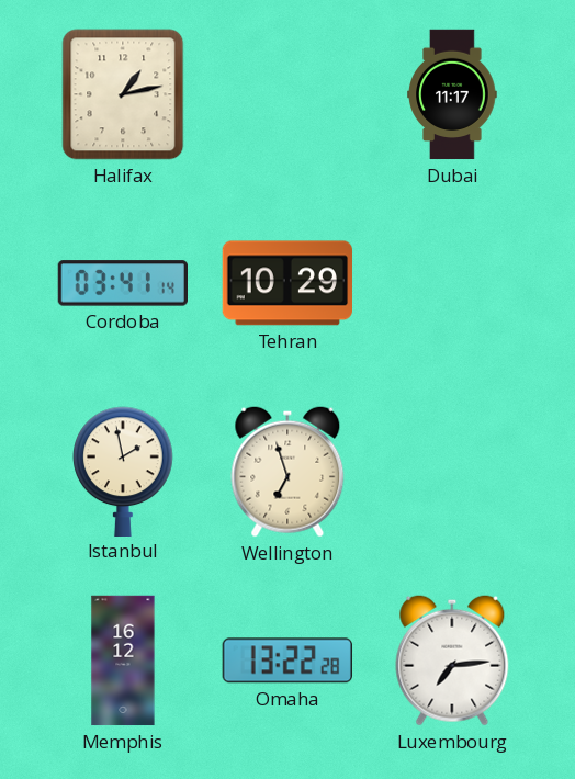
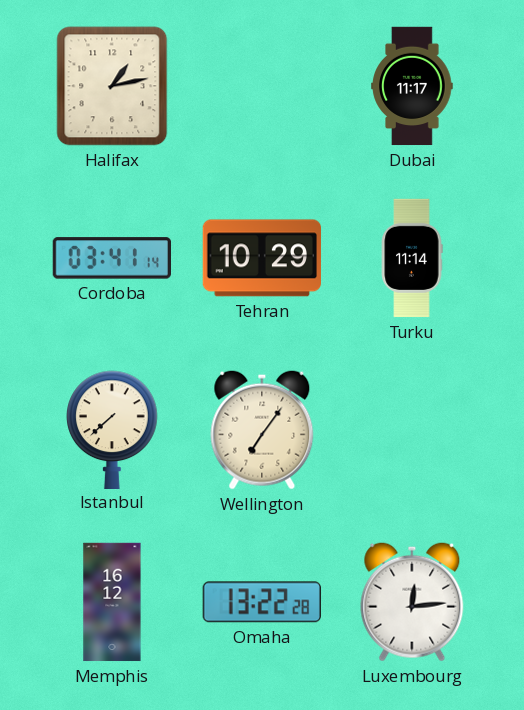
Turku: none -> 11:14 (412, 258)
Istanbul: 1:58 -> 7:38 (113, 429)
Wellington: 6:57 -> 7:06 (262, 430)
Luxembourg: 7:14 -> 12:14 (412, 602)
